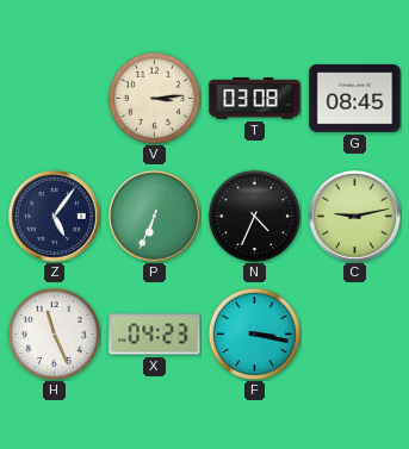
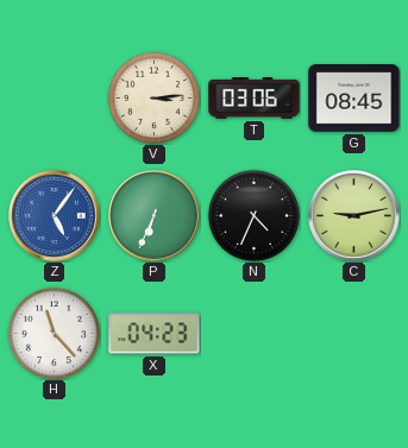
T: 03:08 -> 03:06 (255, 99)
Z dial: navy -> blue (55, 216)
H: 11:26 -> 11:23 (54, 333)
F: 3:17 -> none (254, 333)
